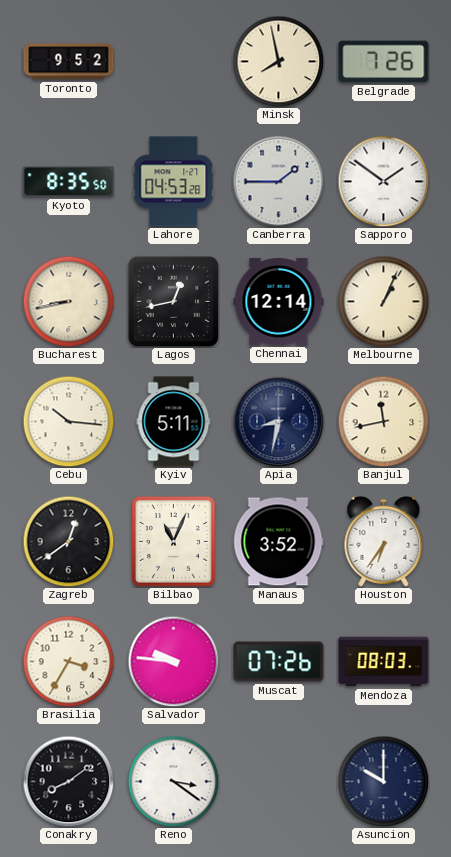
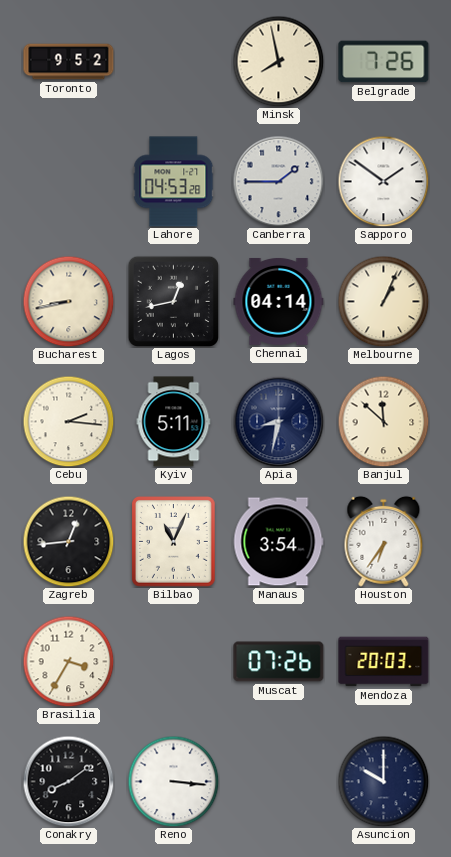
Kyoto: 8:35 -> none (69, 182)
Chennai: 12:14 -> 04:14 (279, 301)
Cebu: 10:16 -> 2:16 (68, 421)
Banjul: 11:43 -> 11:52 (383, 421)
Zagreb: 12:39 -> 12:44 (68, 541)
Manaus: 3:52 -> 3:54 (278, 542)
Salvador: 9:46 -> none (173, 661)
Mendoza: 08:03 -> 20:03 (384, 662)
Reno: 3:21 -> 3:16 (173, 781)
